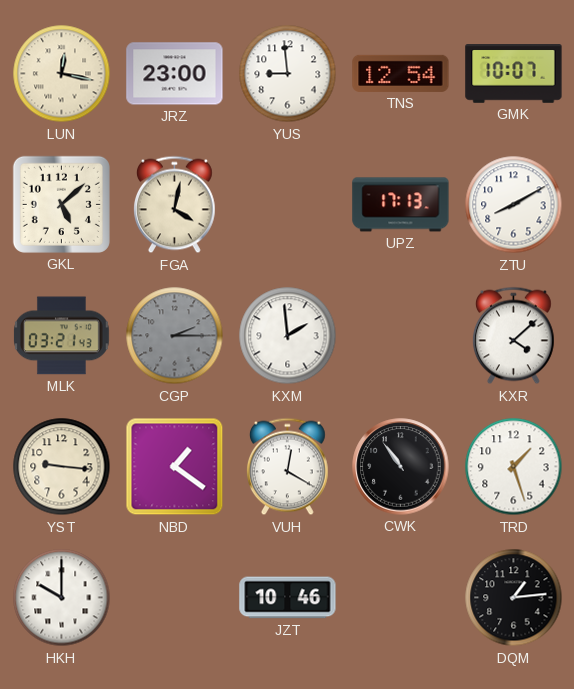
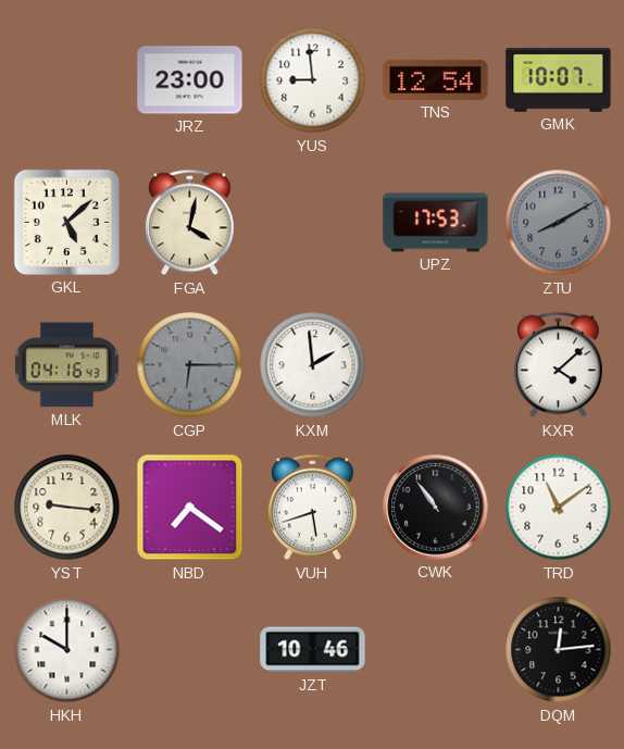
LUN: 12:17 -> none (62, 74)
UPZ: 17:13 -> 17:53 (436, 223)
ZTU dial: white -> grey (559, 223)
MLK: 03:21 -> 04:16 (67, 365)
CGP: 2:15 -> 6:15 (190, 365)
NBD: 1:21 -> 7:21 (190, 508)
VUH: 12:20 -> 5:42 (312, 508)
TRD: 1:27 -> 11:09 (559, 508)
DQM: 1:14 -> 12:14 (559, 650)
